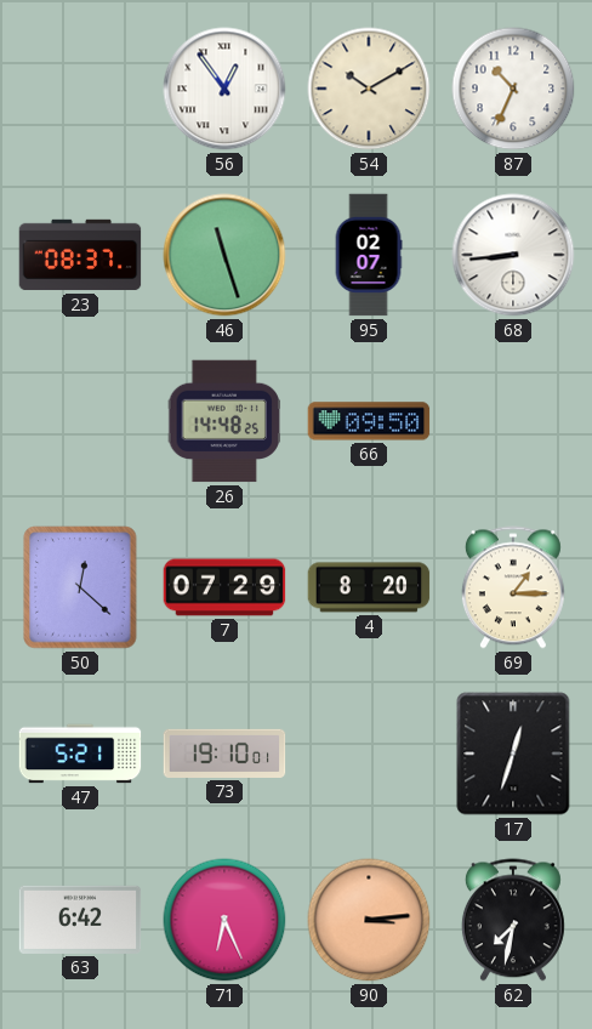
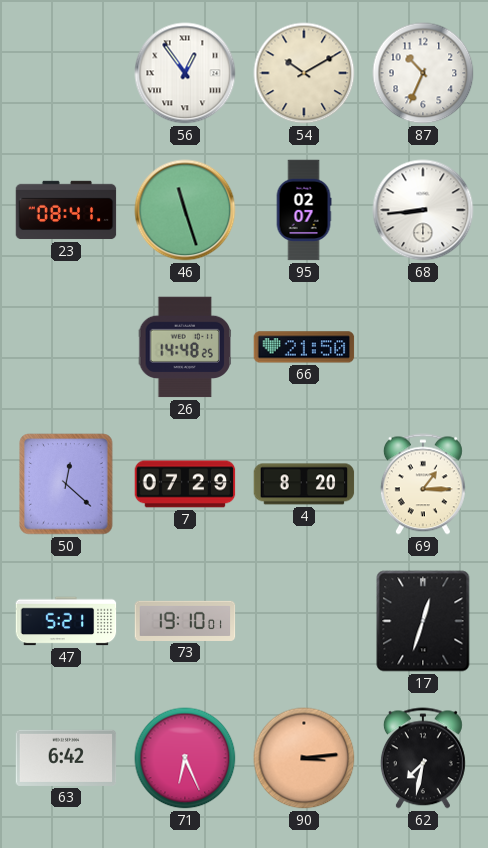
23: 08:37 -> 08:41 (66, 210)
66: 09:50 -> 21:50 (304, 347)
